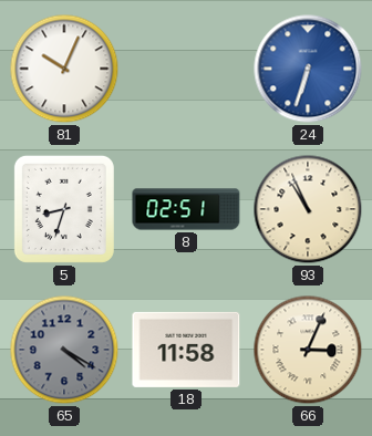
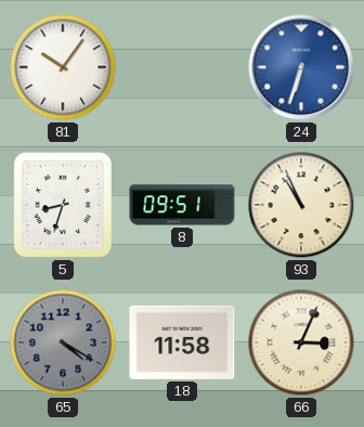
81: 10:04 -> 10:06 (63, 67)
8: 02:51 -> 09:51 (182, 205)
